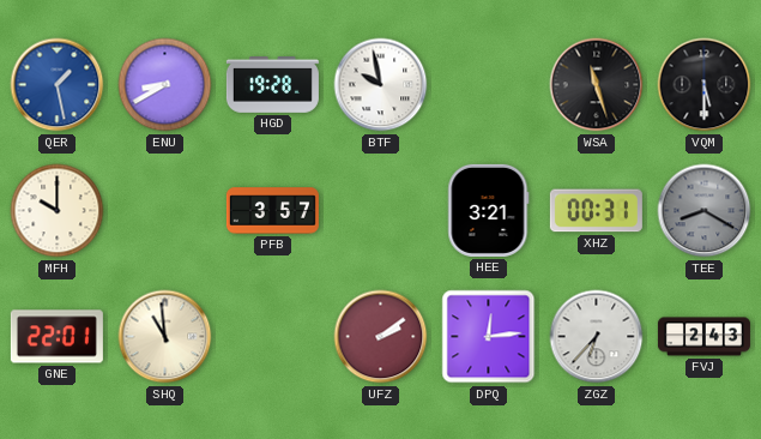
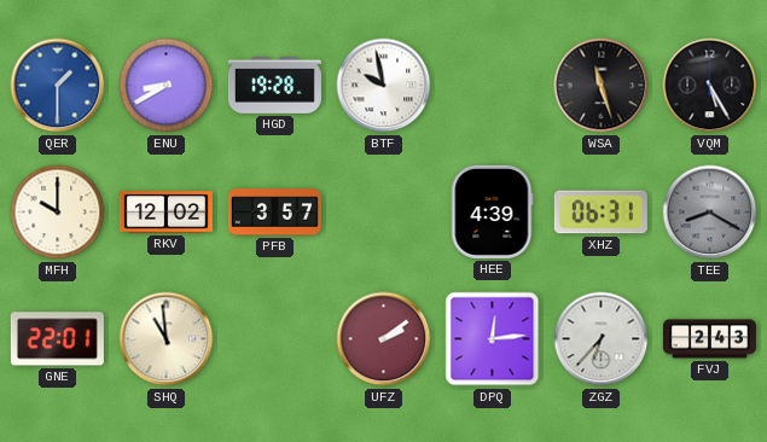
QER: 1:28 -> 1:30 (58, 86)
VQM: 5:30 -> 5:25 (710, 86)
RKV: none -> 12:02 (165, 213)
HEE: 3:21 -> 4:39 (493, 211)
XHZ: 00:31 -> 06:31 (600, 213)
